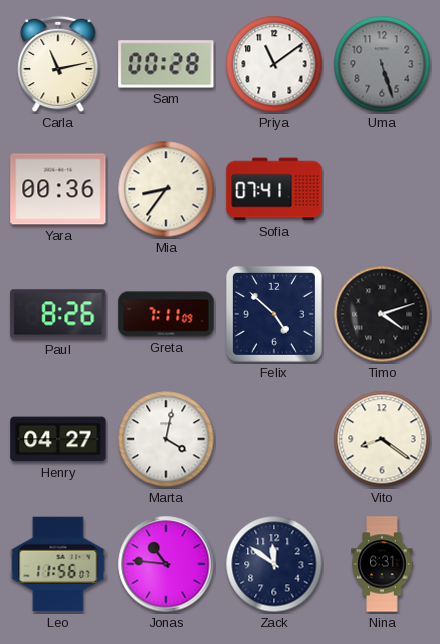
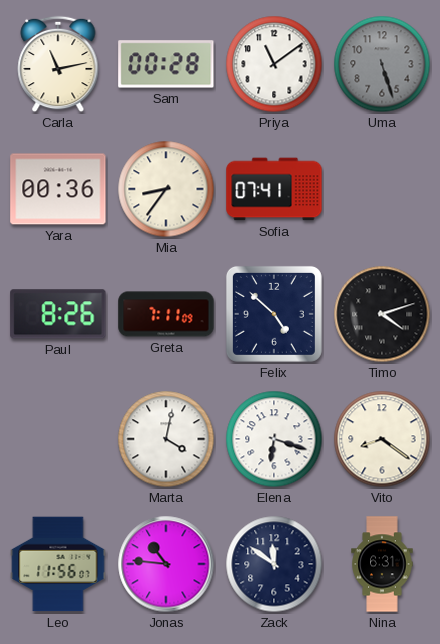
Henry: 04:27 -> none (58, 439)
Elena: none -> 6:18 (274, 439)
